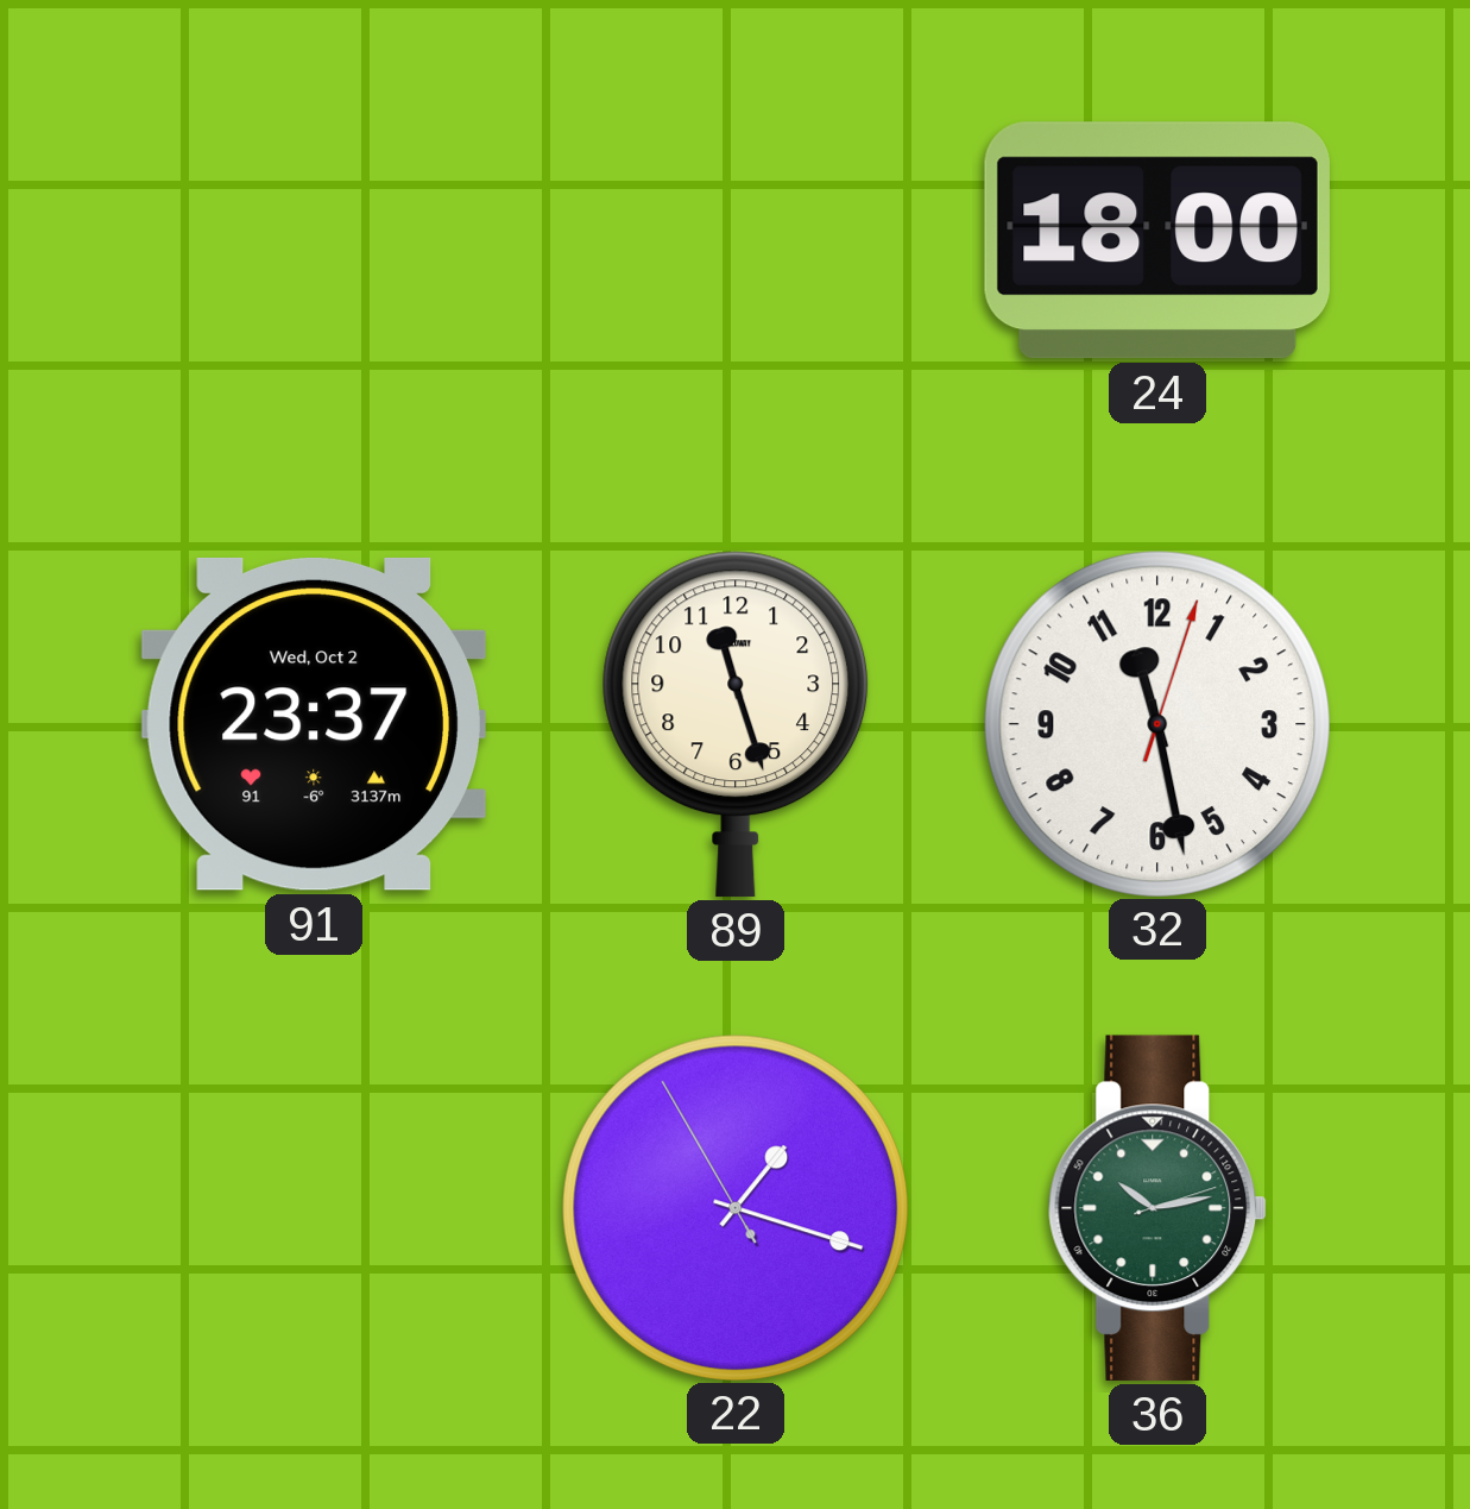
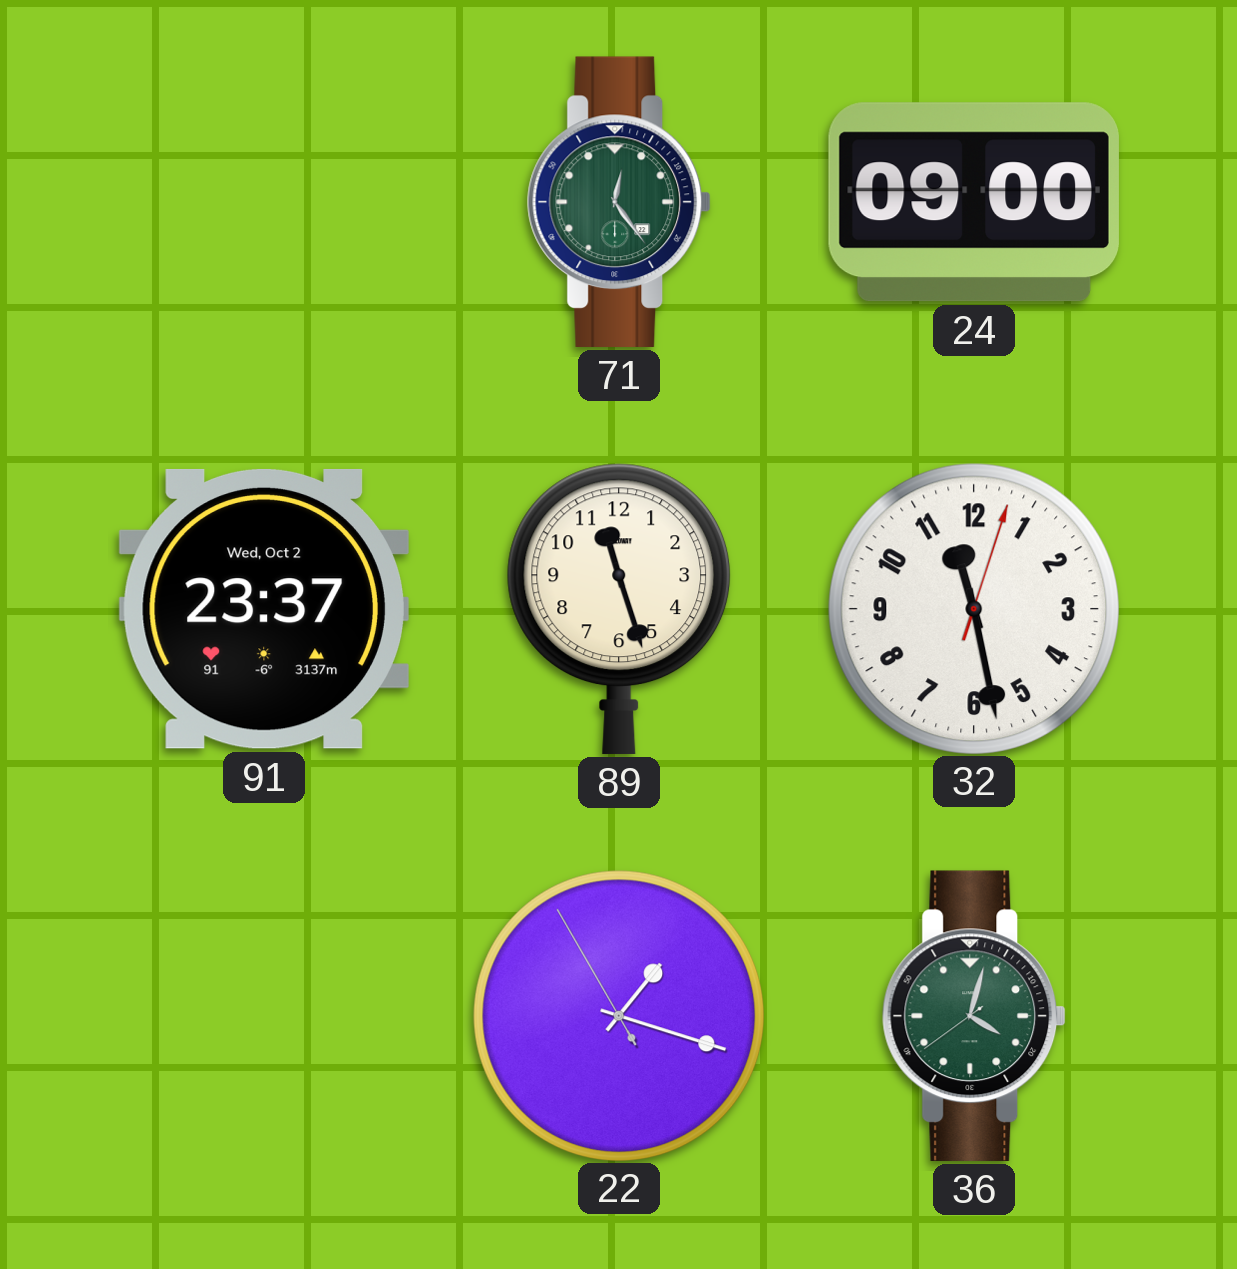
71: none -> 12:24 (619, 202)
24: 18:00 -> 09:00 (974, 202)
36: 10:13 -> 4:02 (974, 1016)
